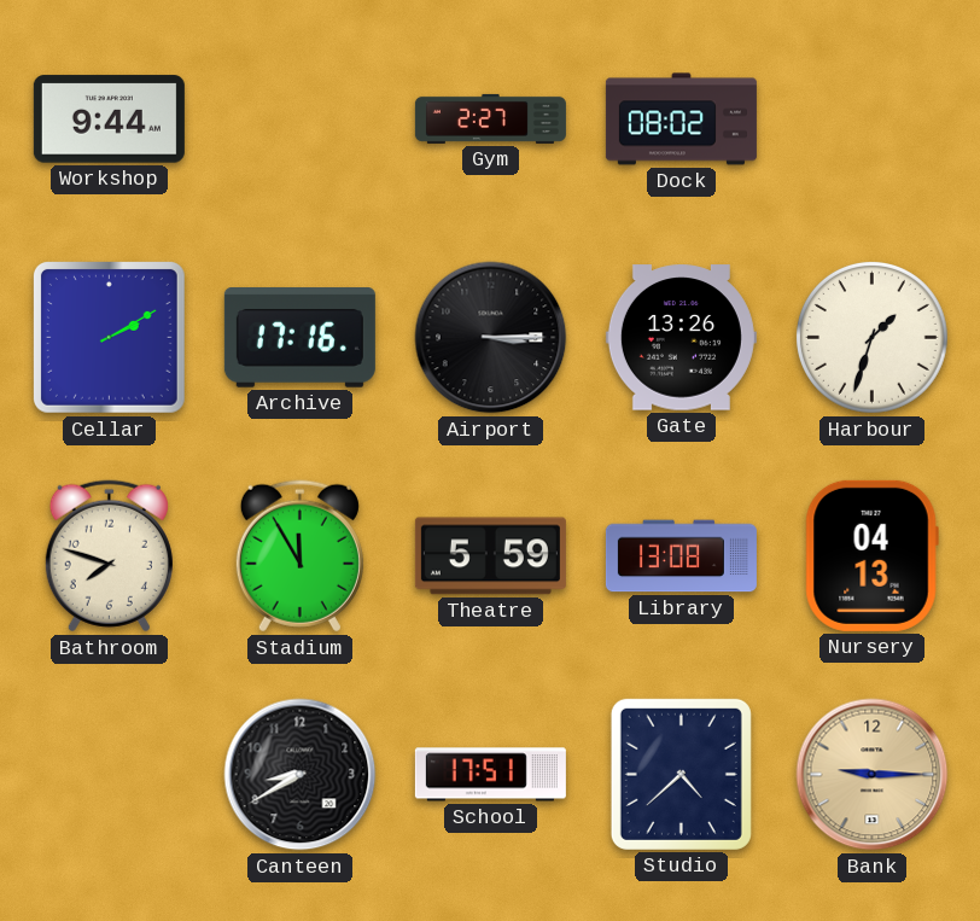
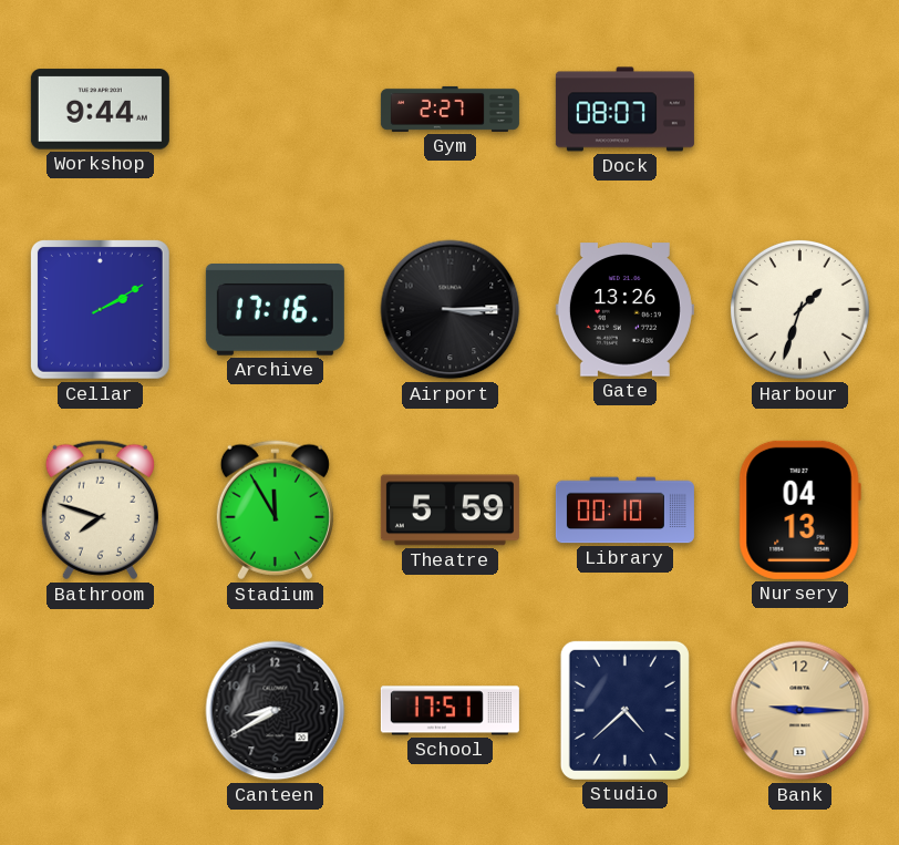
Dock: 08:02 -> 08:07 (624, 110)
Library: 13:08 -> 00:10 (624, 511)
